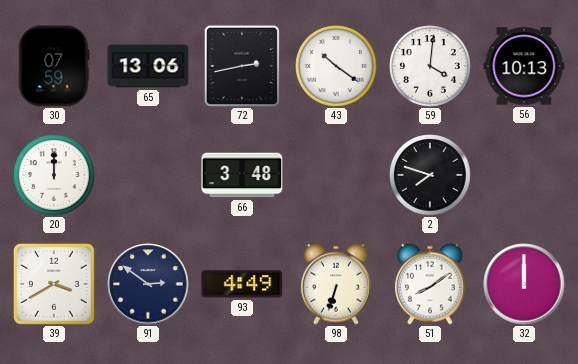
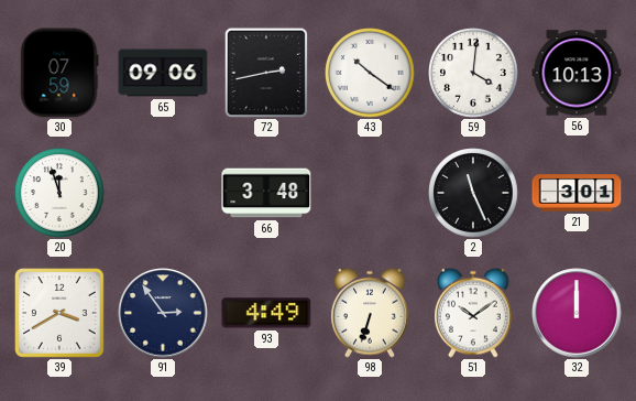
65: 13:06 -> 09:06 (163, 73)
20: 12:00 -> 11:57 (59, 193)
2: 7:48 -> 11:26 (473, 193)
21: none -> 3:01 (577, 193)
91: 2:51 -> 2:54 (163, 313)
51: 8:09 -> 10:09 (473, 313)
